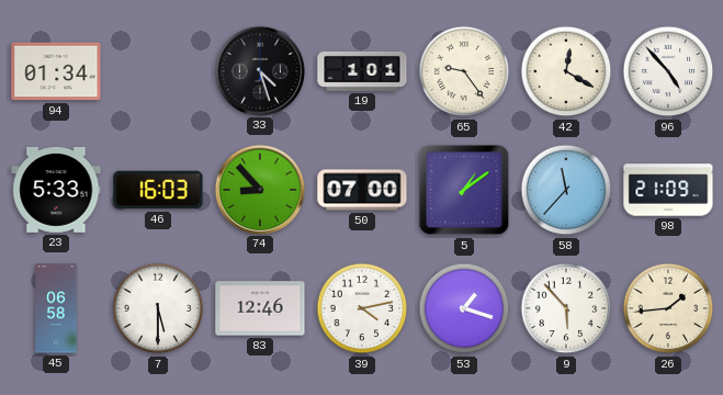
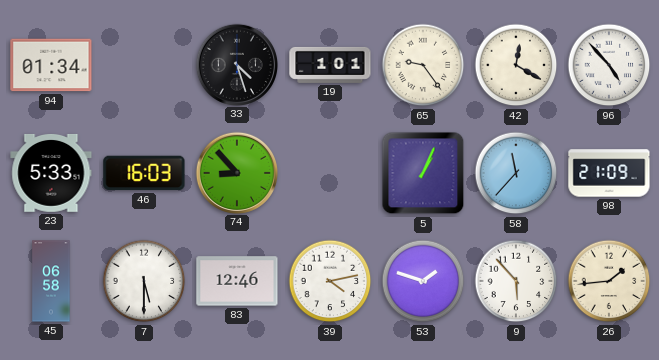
50: 07:00 -> none (362, 190)
5: 1:09 -> 1:04 (423, 173)
53: 1:18 -> 1:48 (423, 281)
